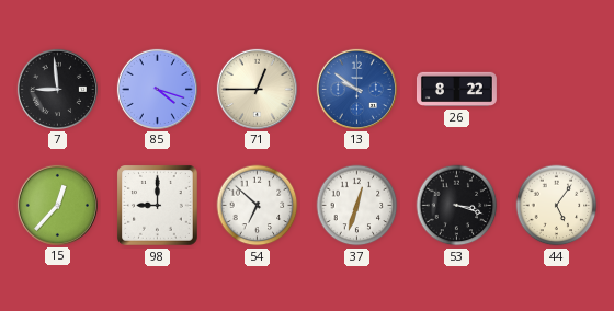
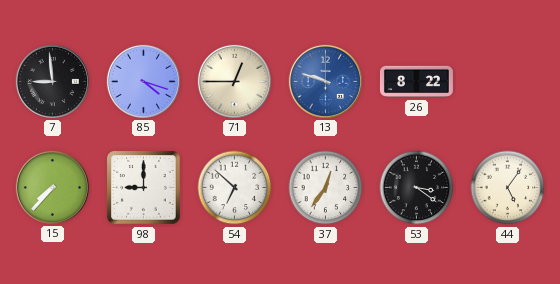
13: 9:51 -> 9:48 (325, 81)
15: 12:37 -> 7:37 (52, 187)
37: 12:33 -> 12:36 (326, 188)
53: 3:18 -> 3:21 (417, 188)
